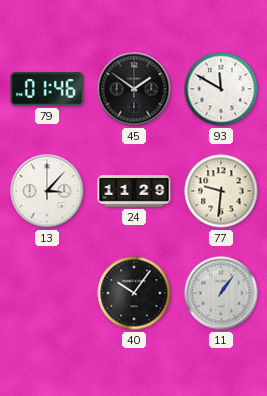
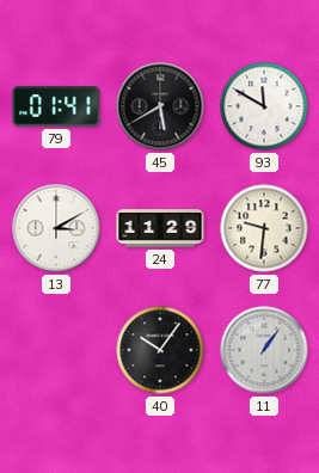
79: 01:46 -> 01:41 (56, 106)
45: 1:51 -> 5:40 (160, 106)
13: 3:07 -> 3:10 (56, 228)
